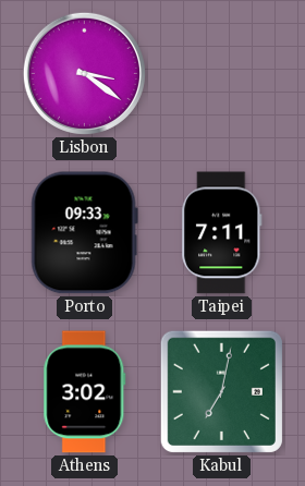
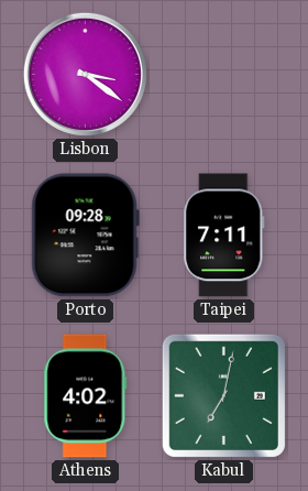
Porto: 09:33 -> 09:28 (85, 236)
Athens: 3:02 -> 4:02 (86, 396)
